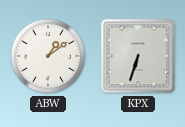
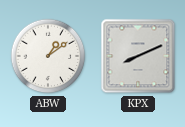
KPX: 6:33 -> 8:11 (138, 56)
